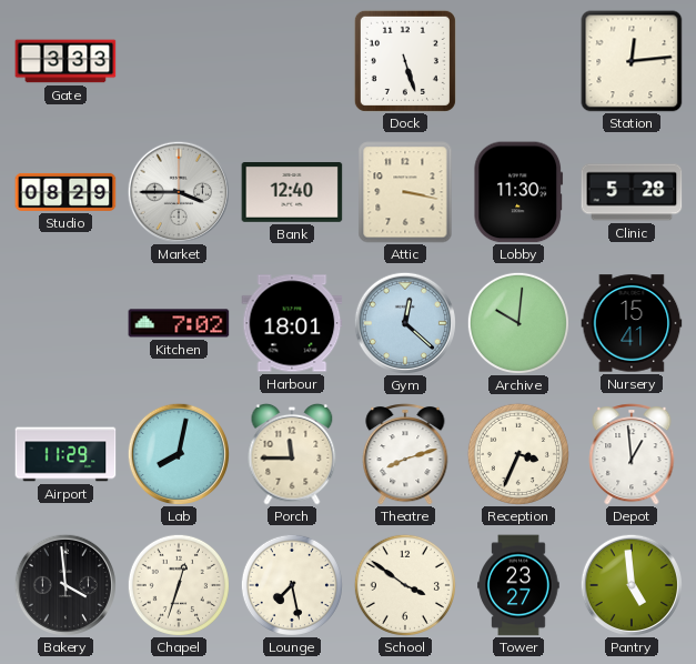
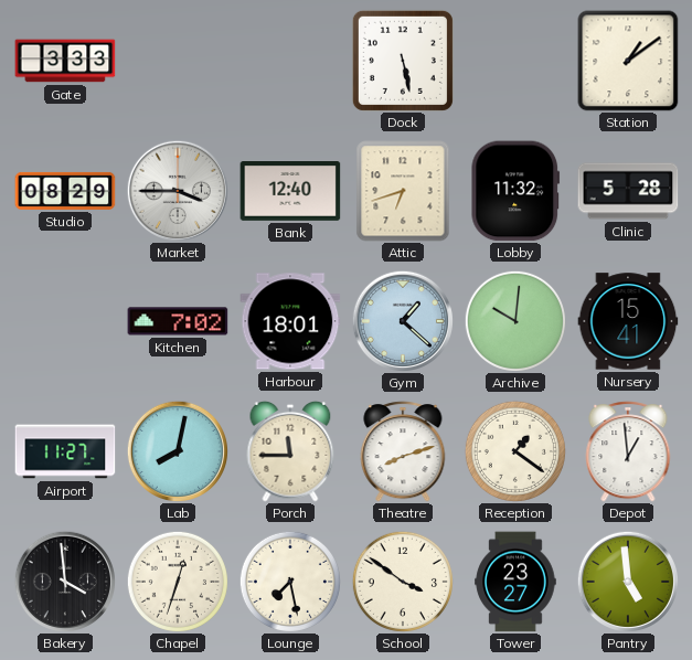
Dock: 5:27 -> 5:28 (403, 61)
Station: 12:14 -> 1:09 (628, 61)
Attic: 3:17 -> 6:42 (403, 191)
Lobby: 11:30 -> 11:32 (515, 191)
Gym: 12:22 -> 1:22 (402, 320)
Airport: 11:29 -> 11:27 (65, 451)
Reception: 3:34 -> 1:21 (515, 451)
